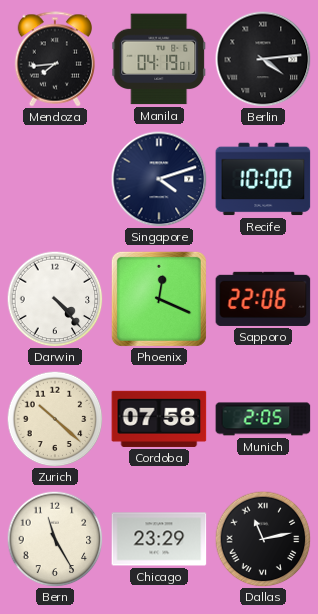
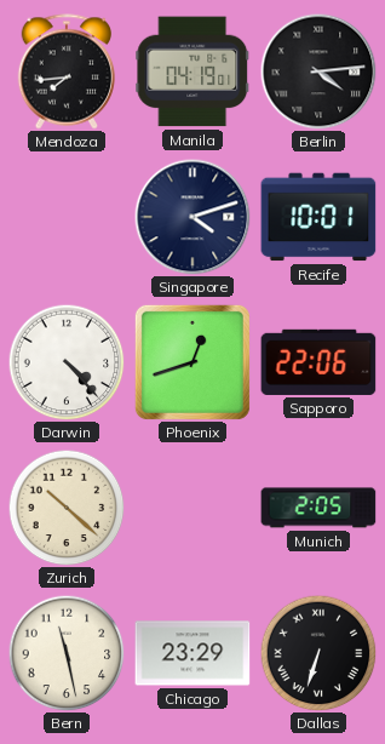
Recife: 10:00 -> 10:01 (318, 217)
Phoenix: 12:19 -> 12:42 (192, 362)
Cordoba: 07:58 -> none (159, 419)
Bern: 11:25 -> 11:28 (67, 653)
Dallas: 11:13 -> 6:33 (318, 653)
